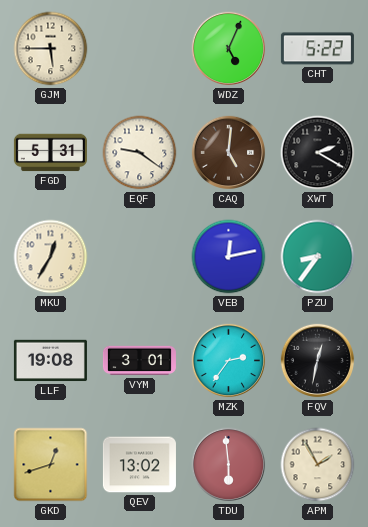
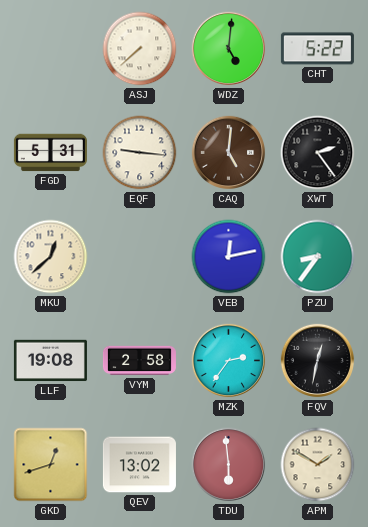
GJM: 5:45 -> none (51, 49)
ASJ: none -> 7:38 (140, 49)
WDZ: 5:04 -> 5:01 (229, 49)
EQF: 9:21 -> 9:16 (140, 153)
XWT: 2:20 -> 2:24 (318, 153)
MKU: 12:35 -> 12:38 (51, 257)
VYM: 3:01 -> 2:58 (139, 361)
APM: 1:55 -> 1:50 (318, 465)
